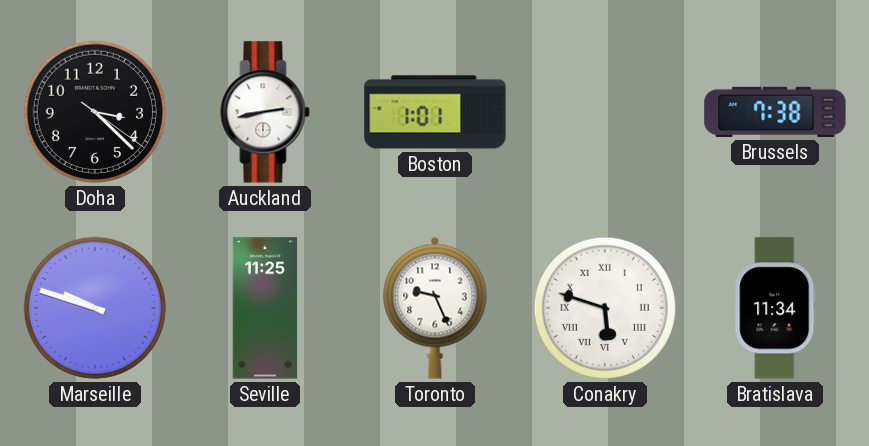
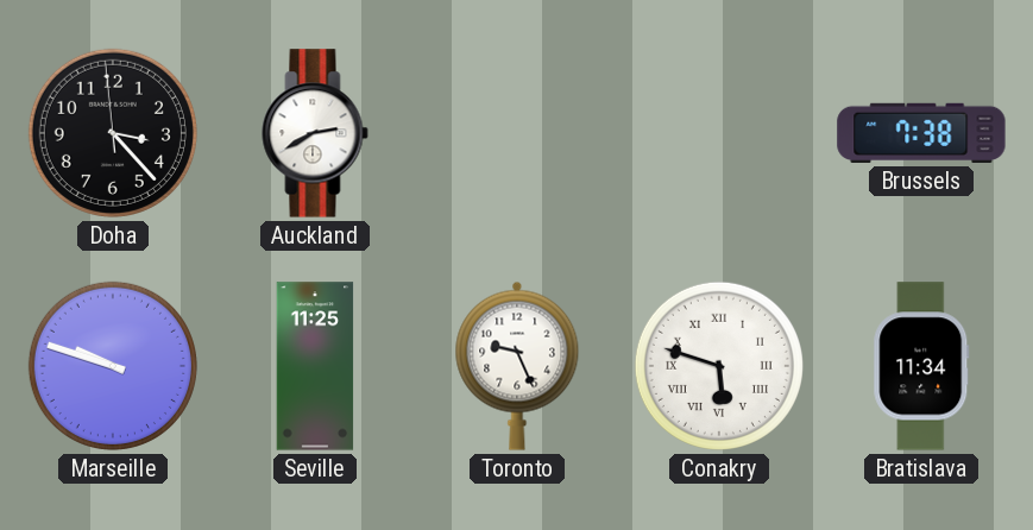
Doha: 3:22:21 -> 3:22:59 (113, 133)
Auckland: 2:43 -> 2:40 (315, 133)
Boston: 1:01 -> none (435, 112)
